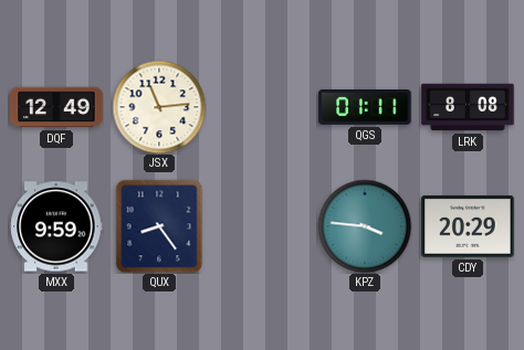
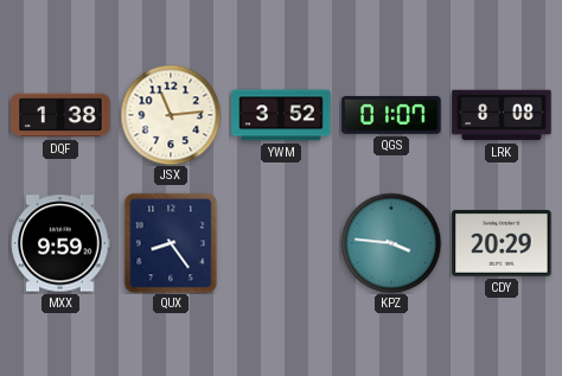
DQF: 12:49 -> 1:38 (60, 115)
YWM: none -> 3:52 (281, 115)
QGS: 01:11 -> 01:07 (391, 115)
